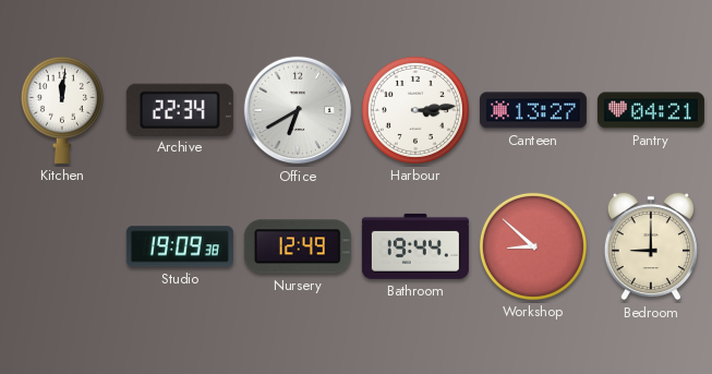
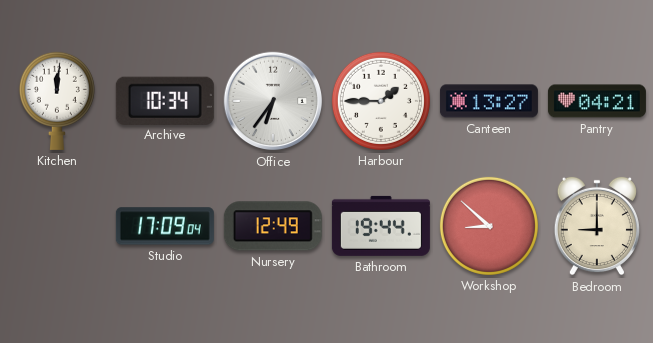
Archive: 22:34 -> 10:34 (165, 100)
Office: 6:40 -> 6:36 (273, 101)
Harbour: 3:14 -> 1:45 (381, 101)
Studio: 19:09 -> 17:09 (165, 226)
